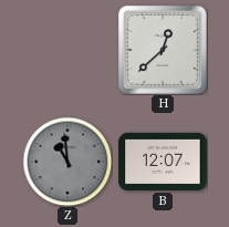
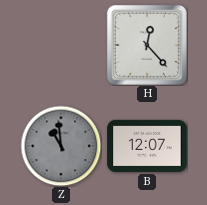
H: 12:38 -> 12:23 (147, 45)
